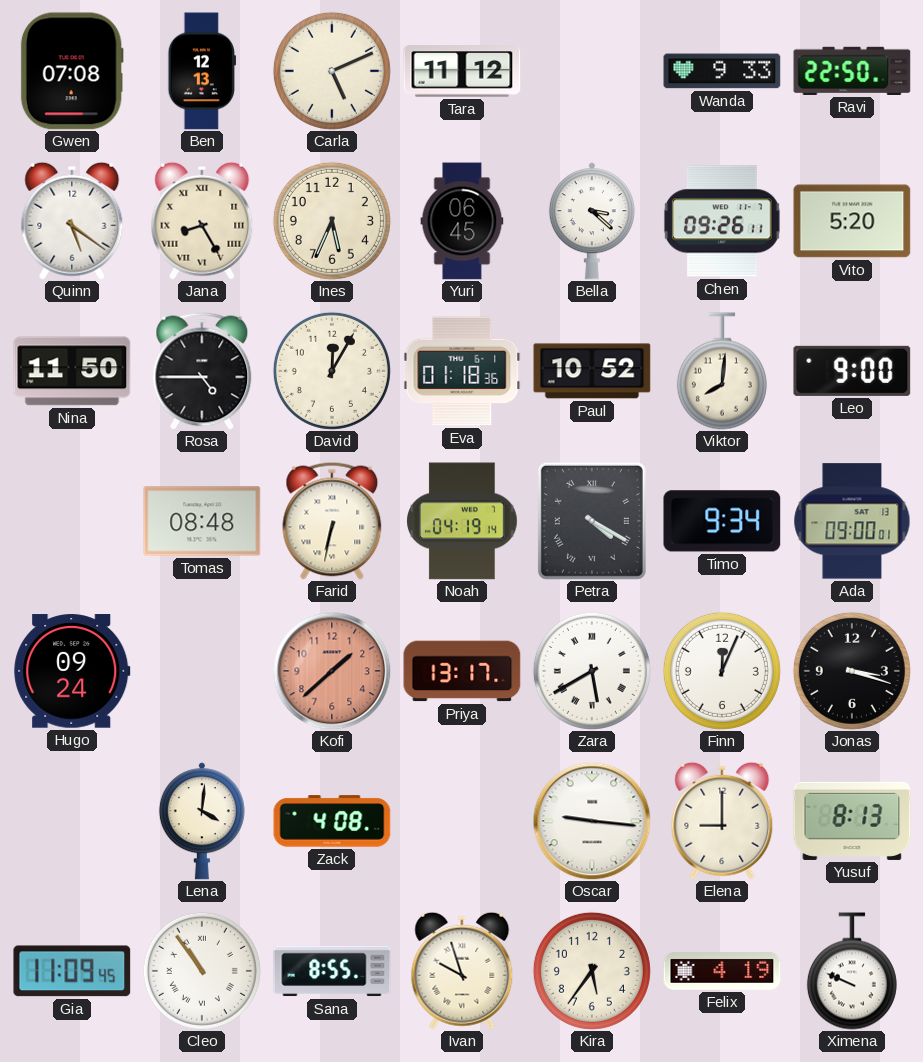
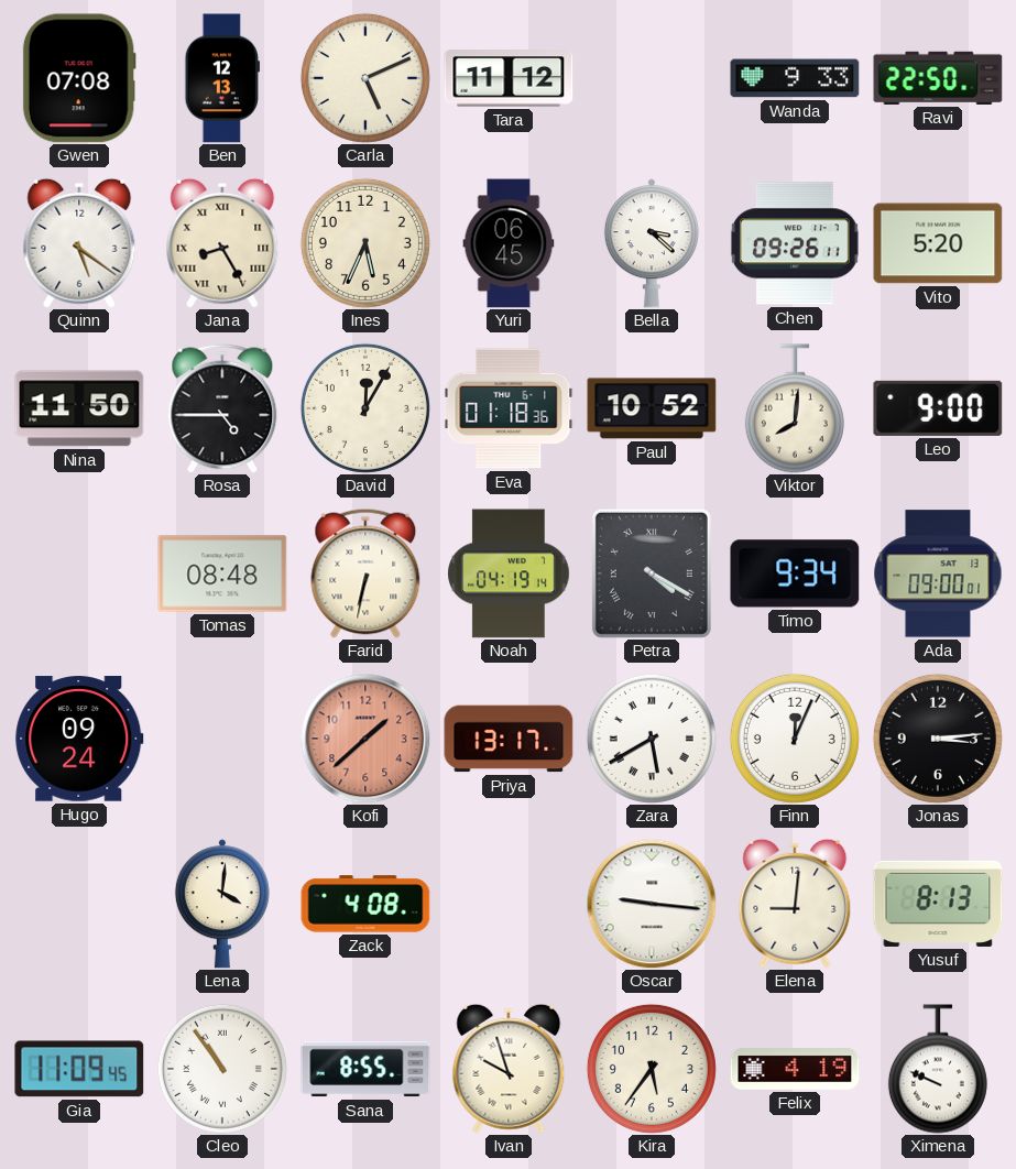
Jonas: 3:18 -> 3:14 (938, 739)
Elena: 9:00 -> 9:01 (795, 904)
